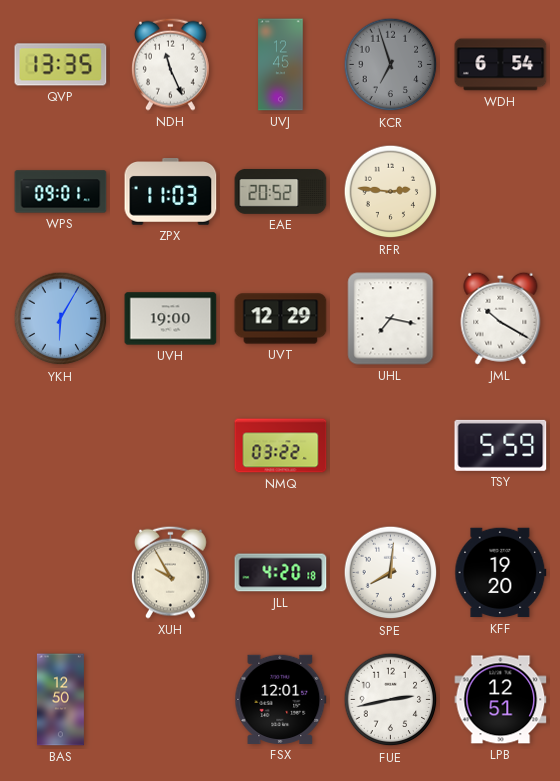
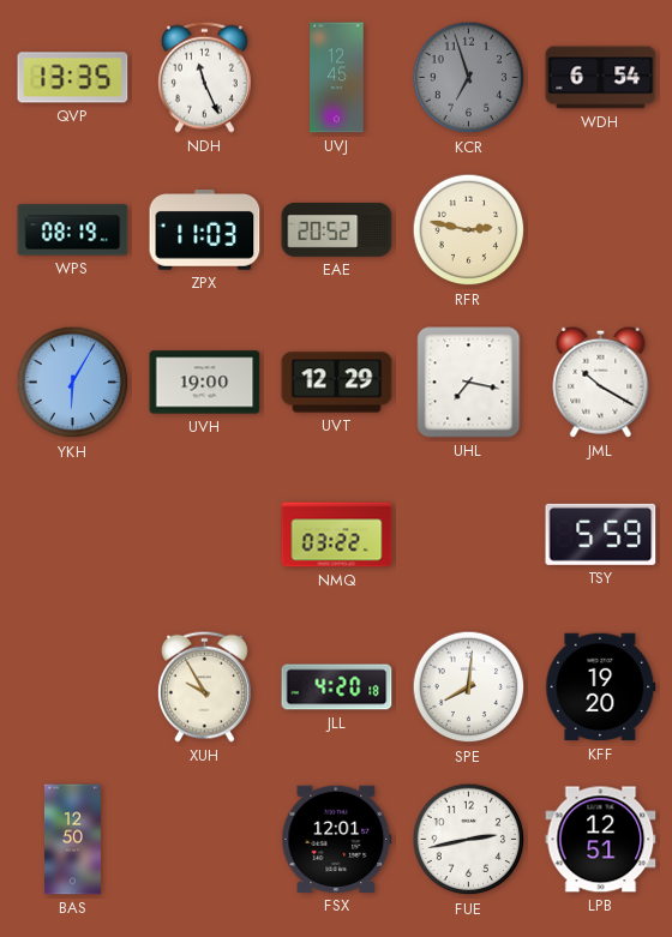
WPS: 09:01 -> 08:19 (73, 230)
RFR: 2:46 -> 2:47 (469, 230)
